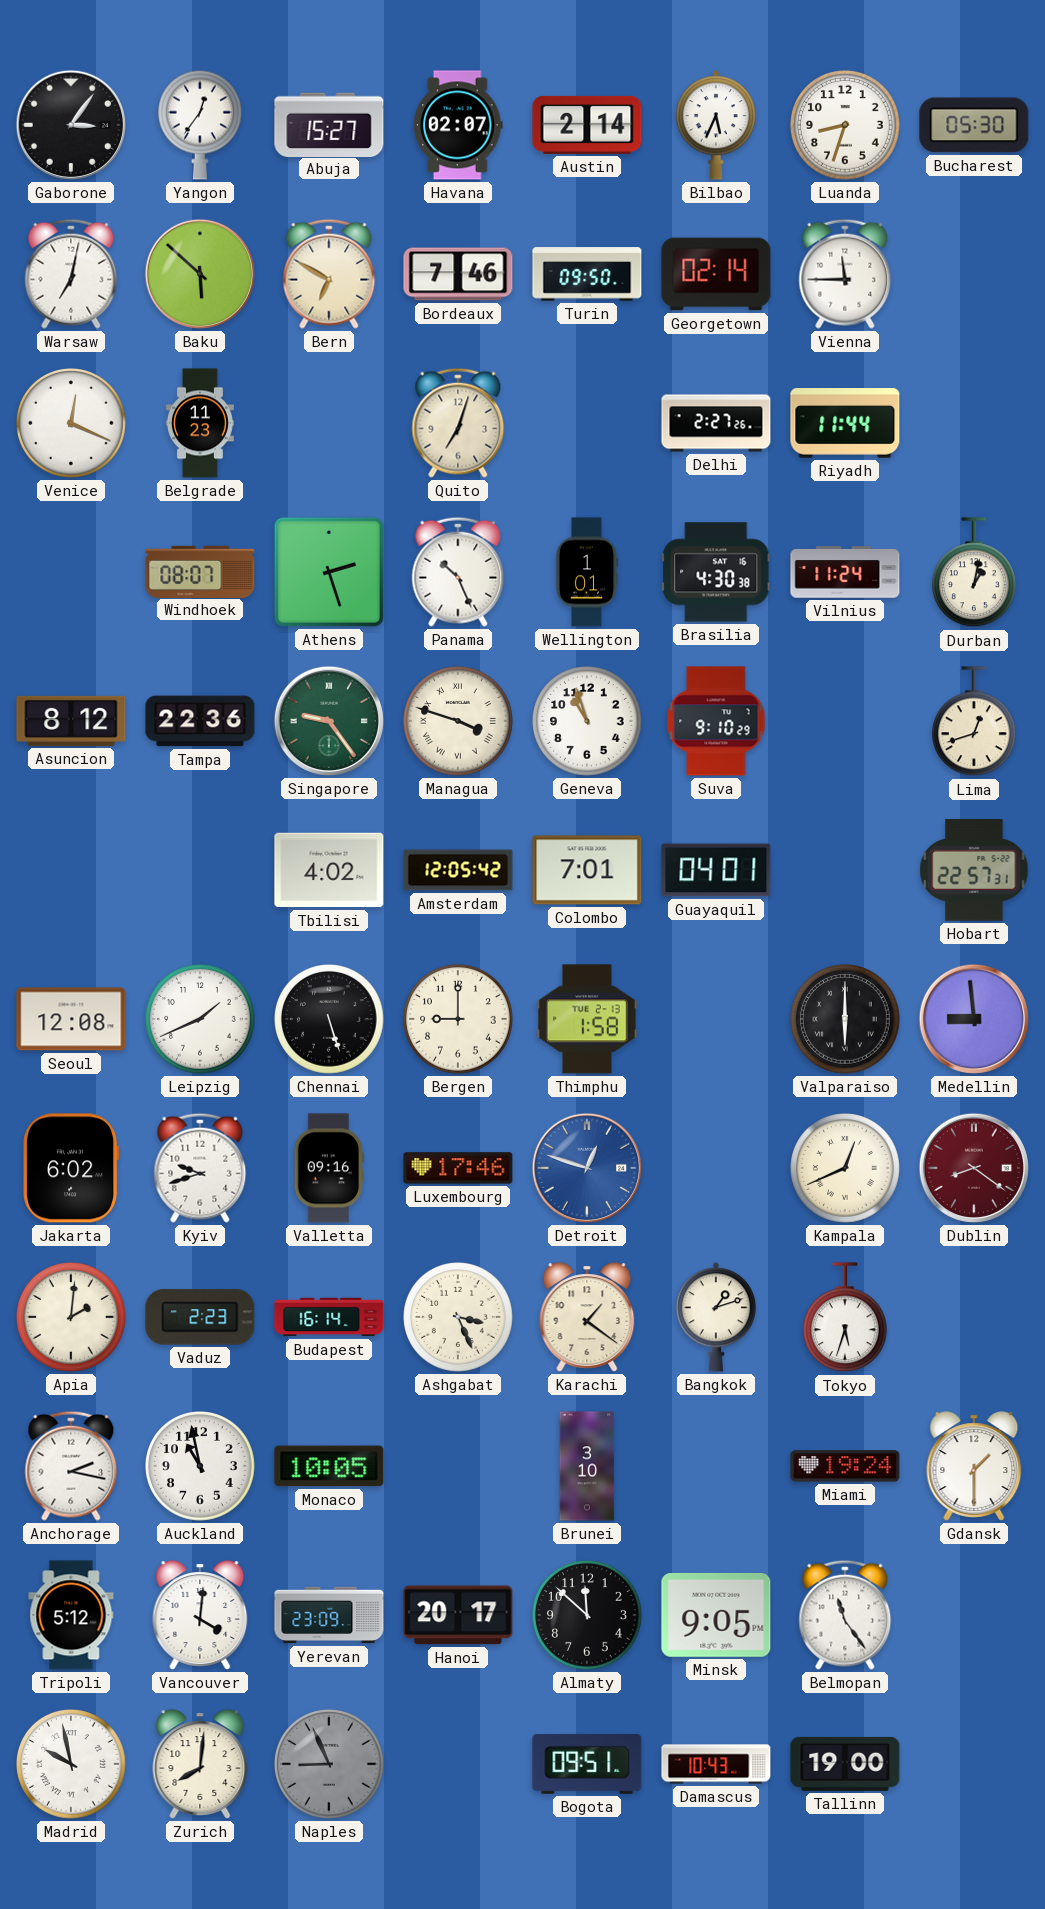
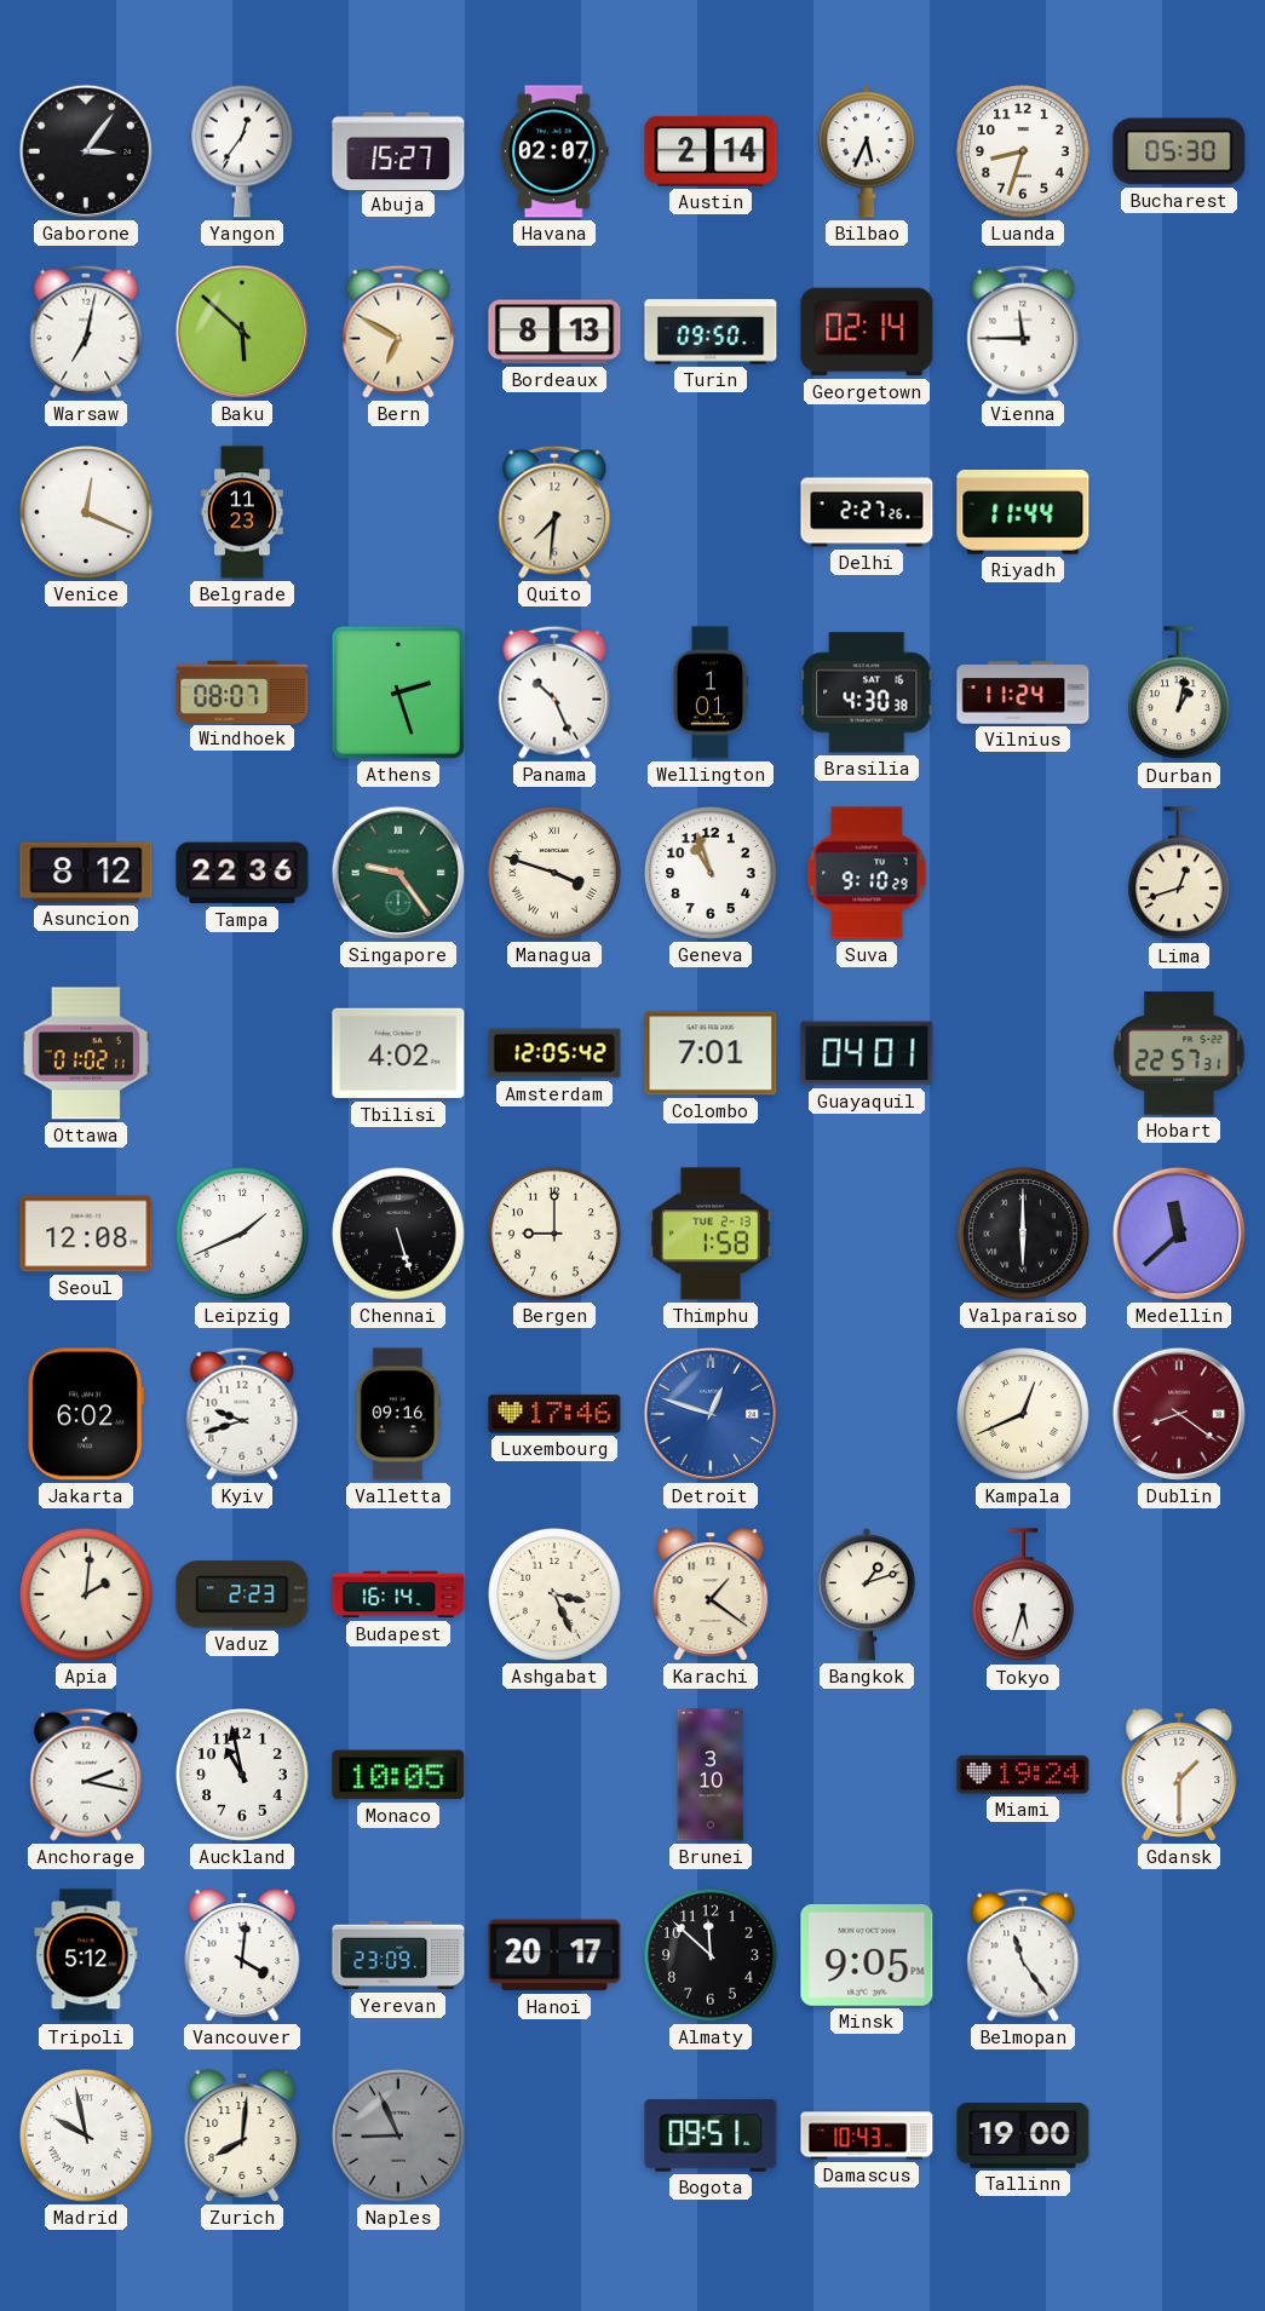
Bordeaux: 7:46 -> 8:13 (554, 332)
Quito: 7:03 -> 7:31 (554, 512)
Ottawa: none -> 01:02 (86, 1053)
Medellin: 8:59 -> 11:38 (1179, 1234)
